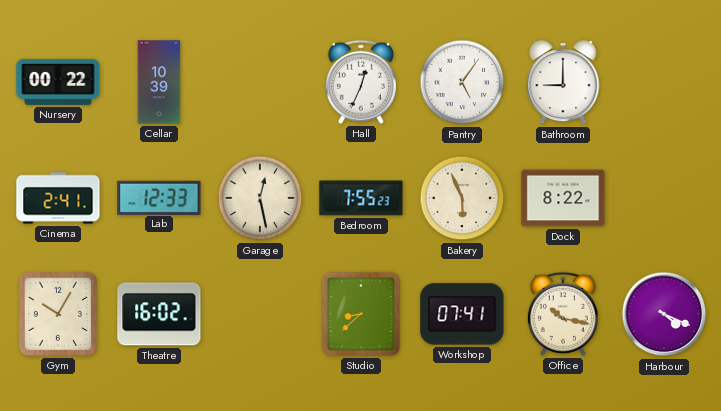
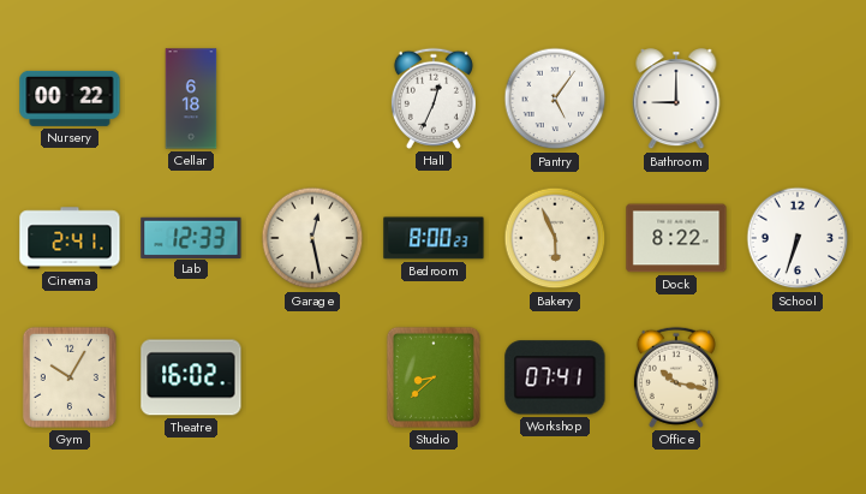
Cellar: 10:39 -> 6:18 (191, 99)
Bedroom: 7:55 -> 8:00 (434, 238)
School: none -> 6:33 (798, 238)
Harbour: 4:19 -> none (664, 314)
